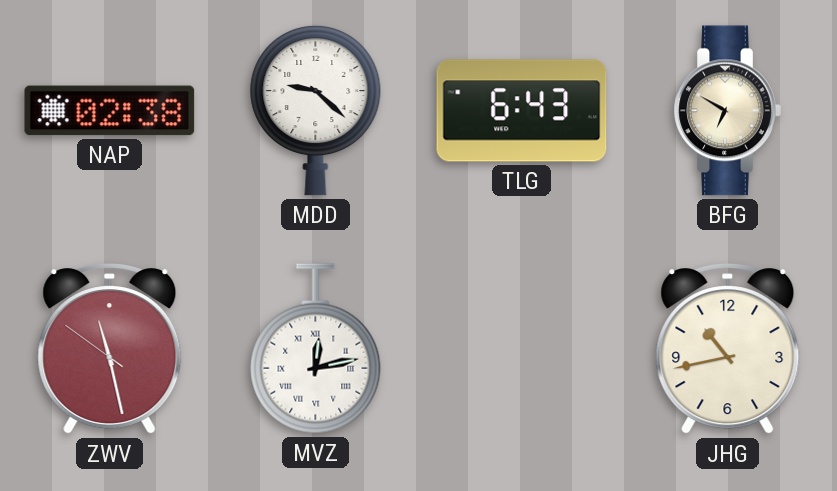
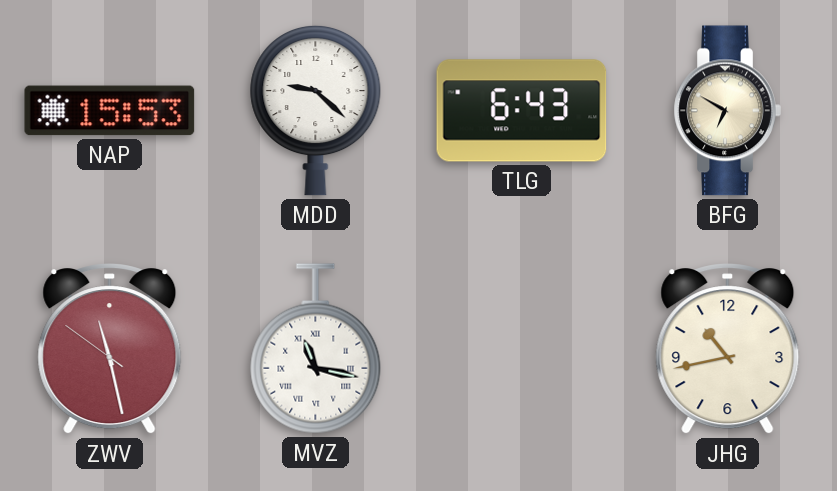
NAP: 02:38 -> 15:53 (110, 111)
MVZ: 12:13 -> 11:17 (316, 349)
